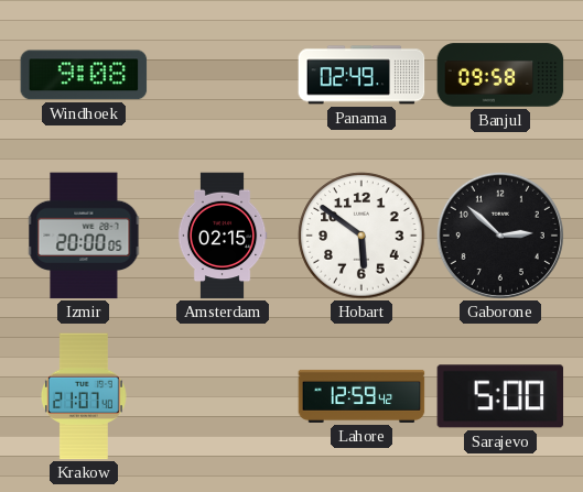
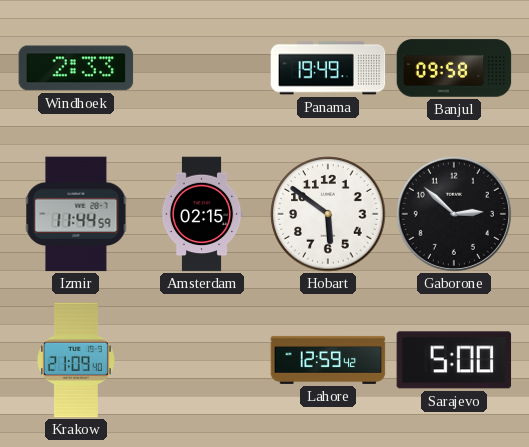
Windhoek: 9:08 -> 2:33 (76, 68)
Panama: 02:49 -> 19:49 (328, 68)
Izmir: 20:00 -> 11:44 (76, 214)
Krakow: 21:07 -> 21:09 (76, 360)
